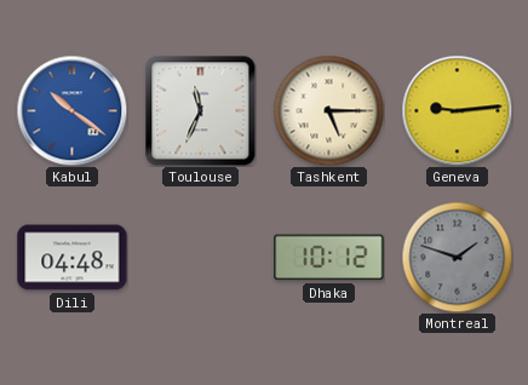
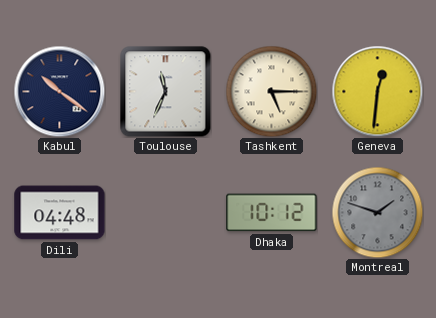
Kabul dial: blue -> navy (59, 91)
Geneva: 9:14 -> 12:31 (377, 91)
